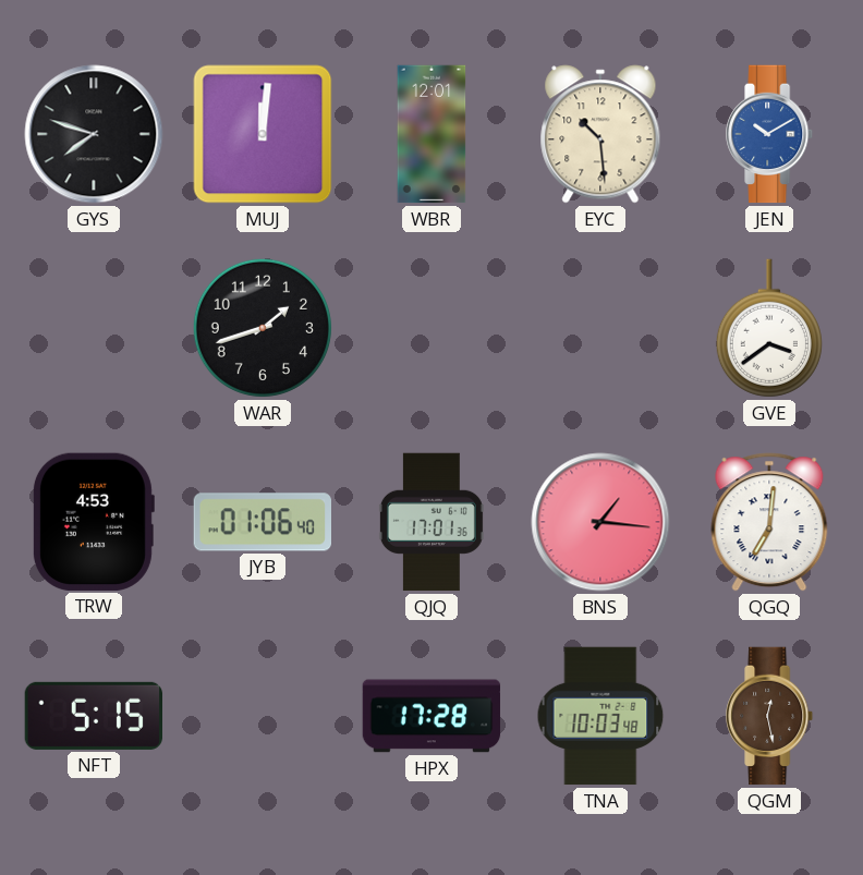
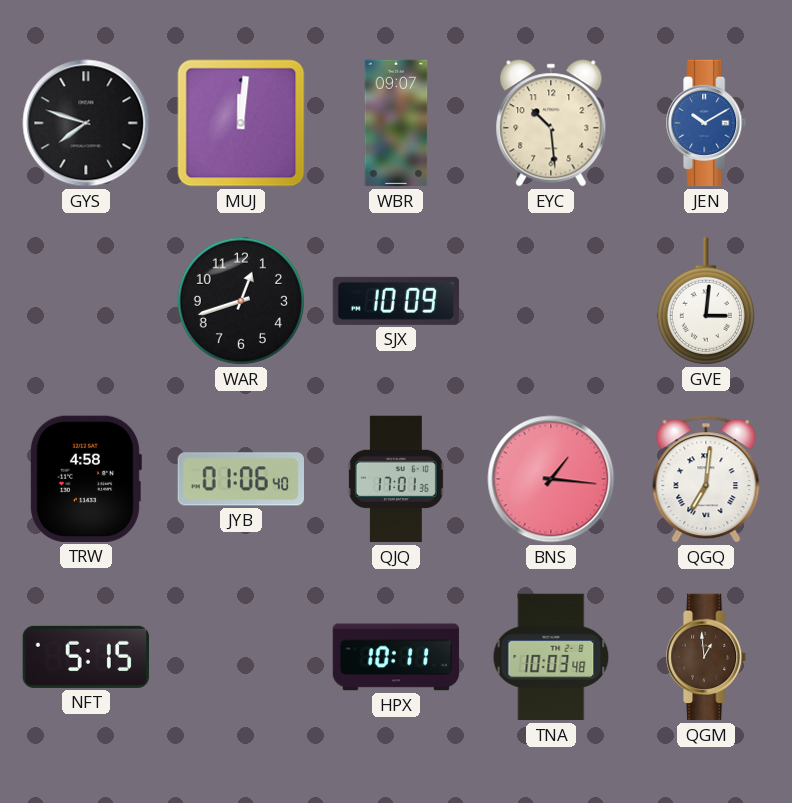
WBR: 12:01 -> 09:07 (396, 123)
WAR: 1:42 -> 12:42 (241, 301)
SJX: none -> 10:09 (396, 301)
GVE: 3:39 -> 3:01 (706, 301)
TRW: 4:53 -> 4:58 (85, 479)
HPX: 17:28 -> 10:11 (396, 657)
QGM: 12:28 -> 12:59 (707, 657)
